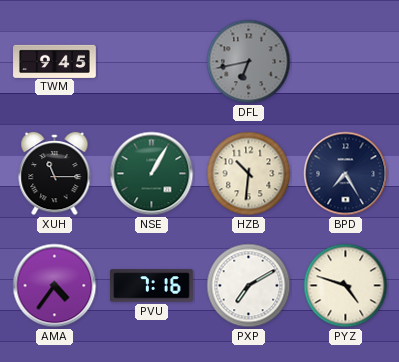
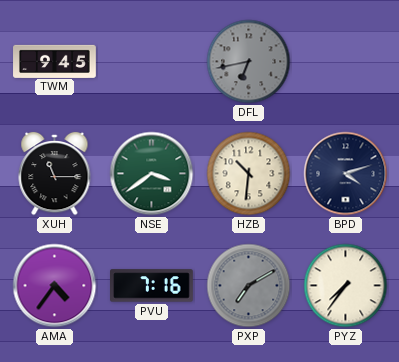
NSE: 1:05 -> 3:39 (152, 174)
BPD: 7:25 -> 4:12 (346, 174)
PXP dial: white -> grey (249, 286)
PYZ: 4:48 -> 7:36 (346, 286)
